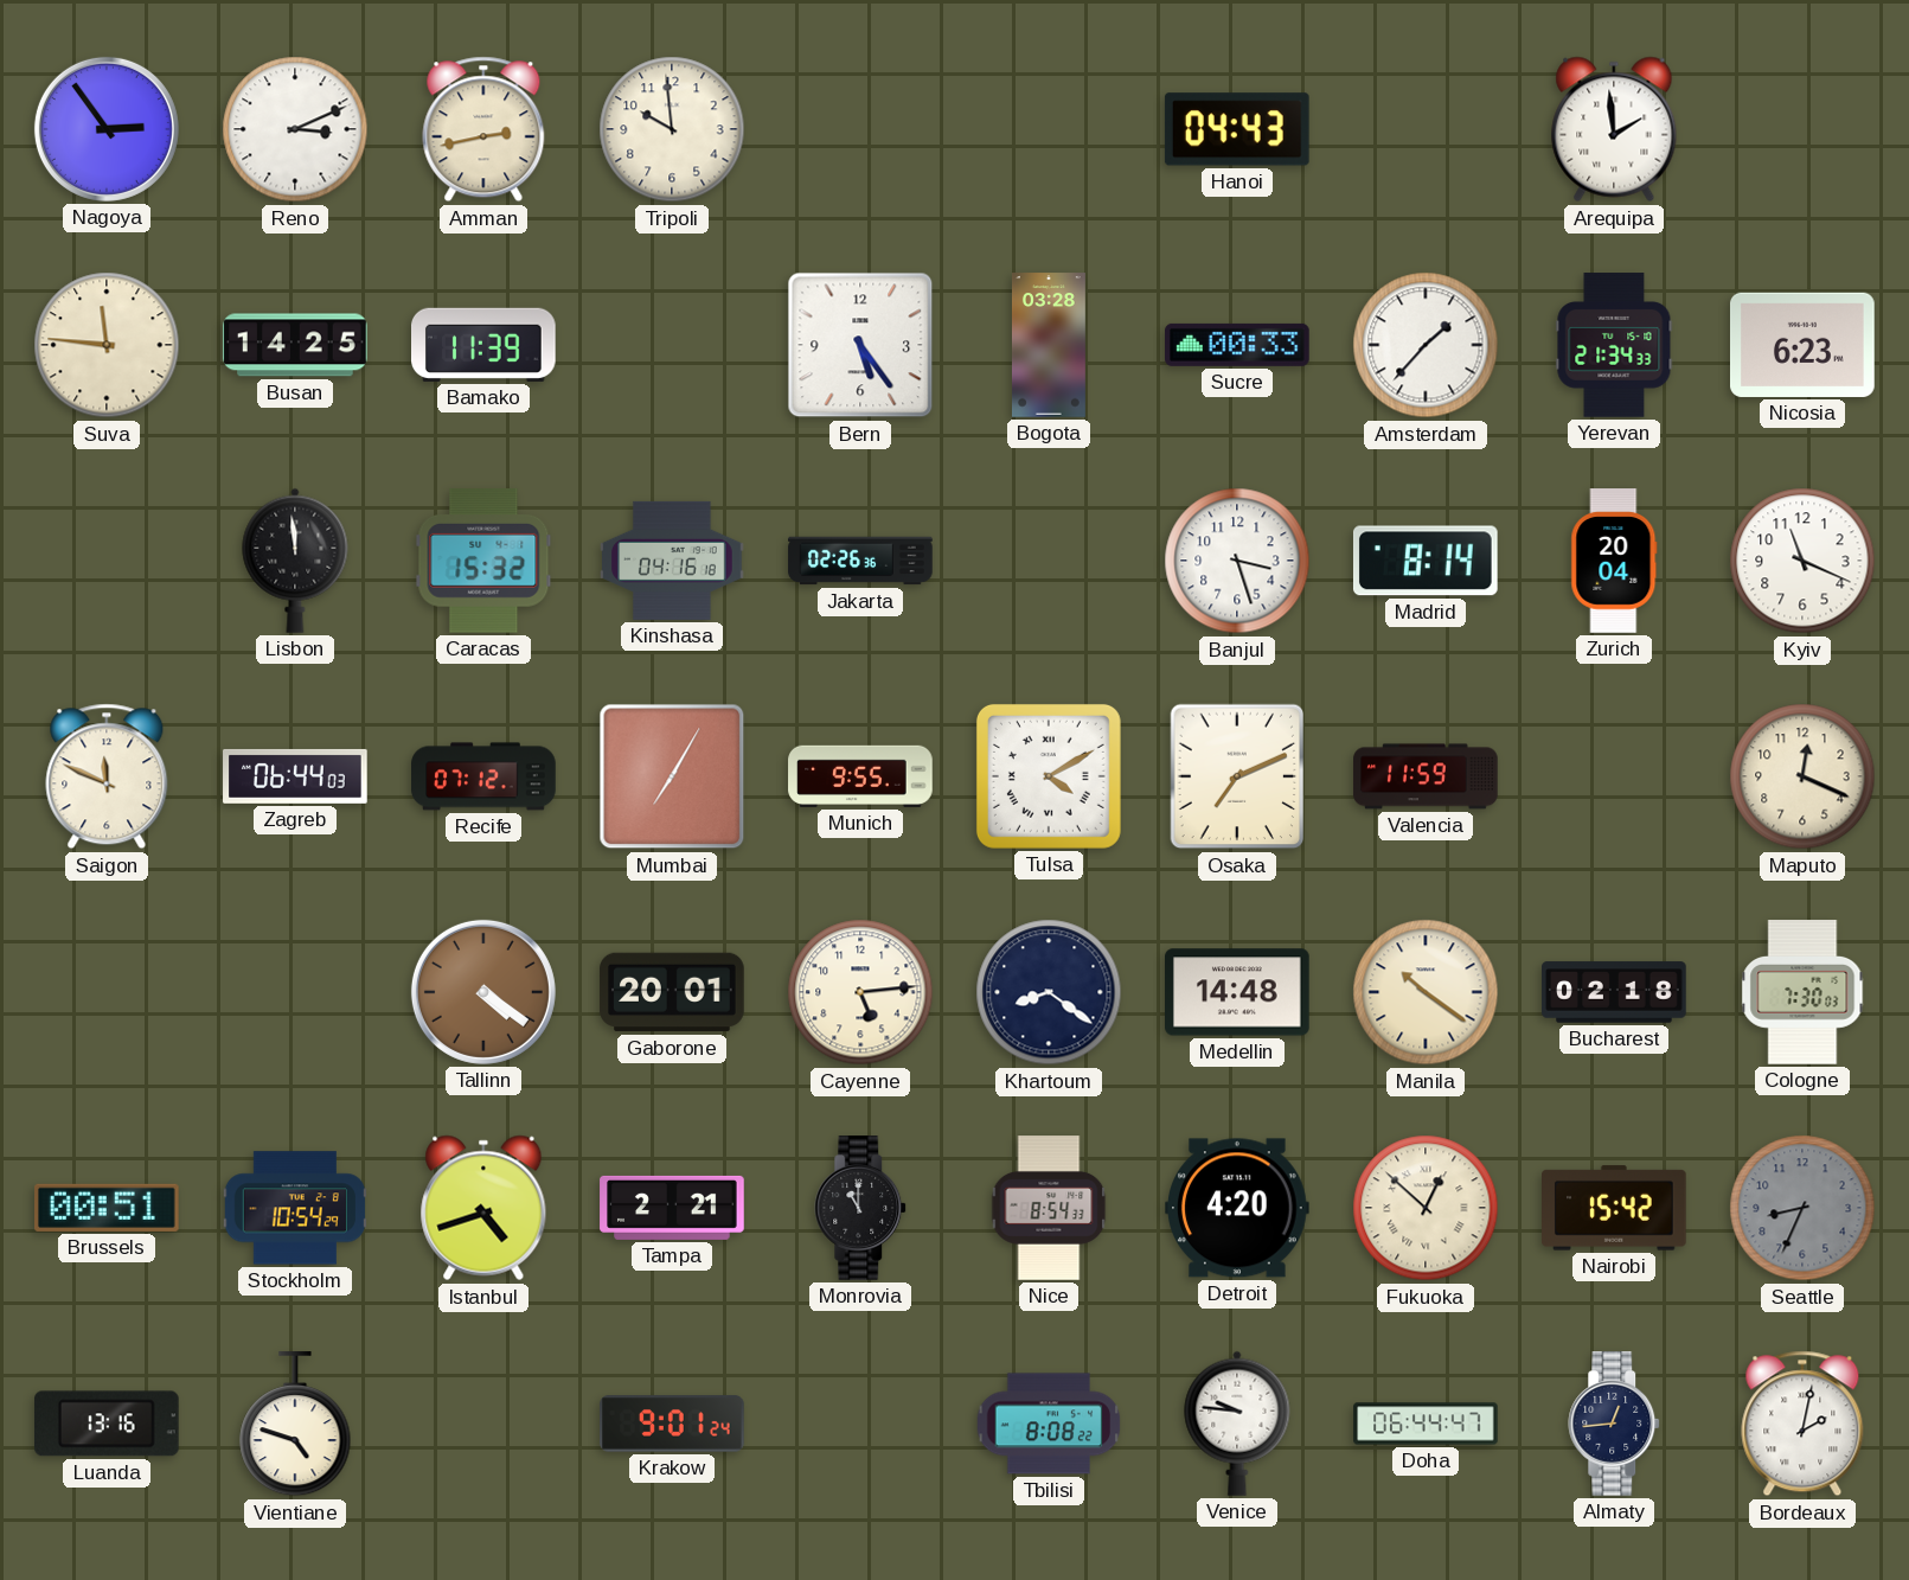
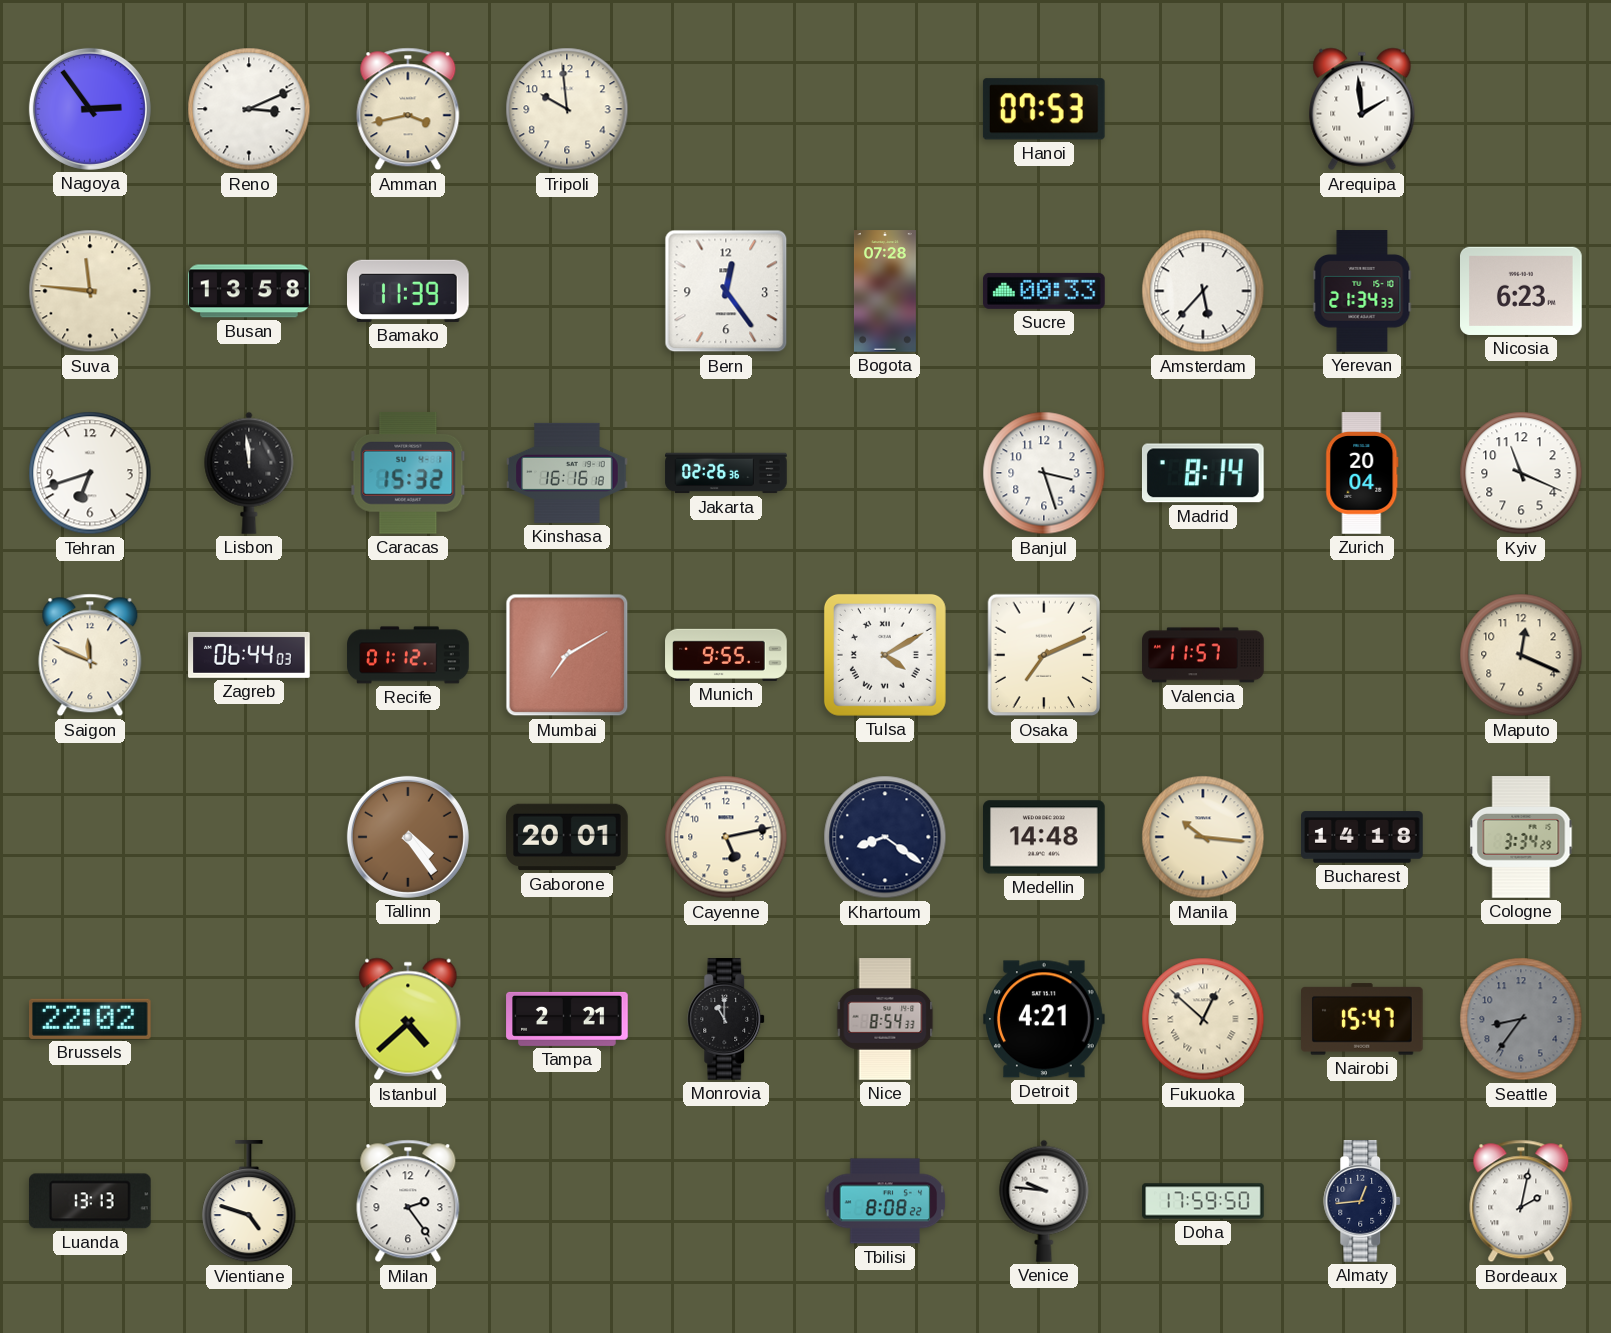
Amman: 2:43 -> 3:43 (408, 109)
Hanoi: 04:43 -> 07:53 (1044, 109)
Busan: 14:25 -> 13:58 (249, 291)
Bern: 5:24 -> 12:24 (726, 291)
Bogota: 03:28 -> 07:28 (885, 291)
Amsterdam: 1:37 -> 5:37 (1203, 291)
Tehran: none -> 6:42 (90, 473)
Kinshasa: 04:16 -> 16:16 (567, 473)
Recife: 07:12 -> 01:12 (408, 655)
Mumbai: 7:05 -> 7:10 (567, 655)
Valencia: 11:59 -> 11:57 (1203, 655)
Tallinn: 4:21 -> 4:24 (408, 837)
Cayenne: 5:14 -> 5:13 (726, 837)
Manila: 10:21 -> 10:16 (1203, 837)
Bucharest: 02:18 -> 14:18 (1362, 837)
Cologne: 7:30 -> 3:34 (1521, 837)
Brussels: 00:51 -> 22:02 (91, 1019)
Stockholm: 10:54 -> none (295, 1208)
Istanbul: 4:42 -> 4:38 (408, 1019)
Detroit: 4:20 -> 4:21 (1045, 1019)
Nairobi: 15:42 -> 15:47 (1363, 1019)
Seattle: 8:34 -> 8:36 (1521, 1019)
Luanda: 13:16 -> 13:13 (90, 1201)
Milan: none -> 2:24 (408, 1201)
Krakow: 9:01 -> none (672, 1424)
Doha: 06:44 -> 17:59 (1203, 1201)
